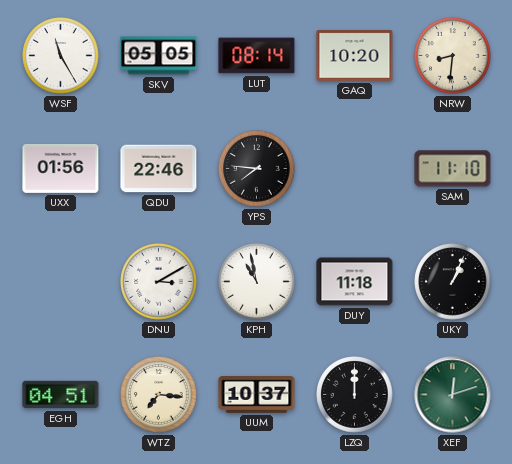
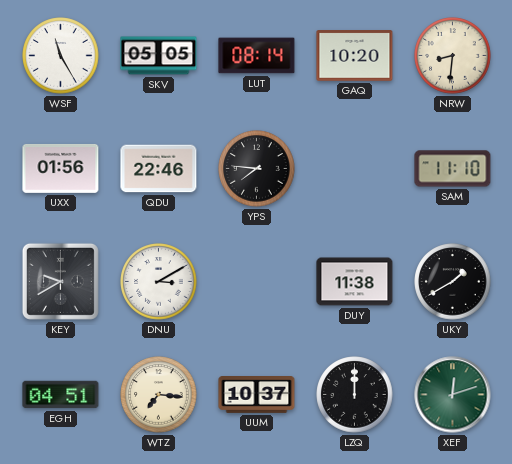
KEY: none -> 9:40 (60, 281)
KPH: 10:58 -> none (257, 282)
DUY: 11:18 -> 11:38 (355, 282)
UKY: 1:04 -> 1:40 (453, 282)
